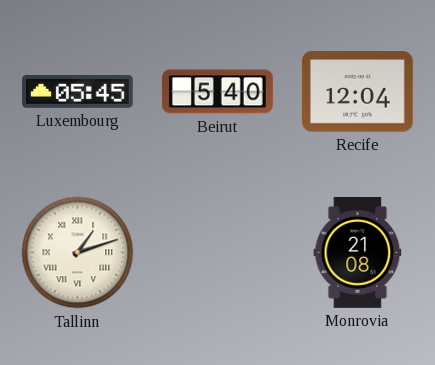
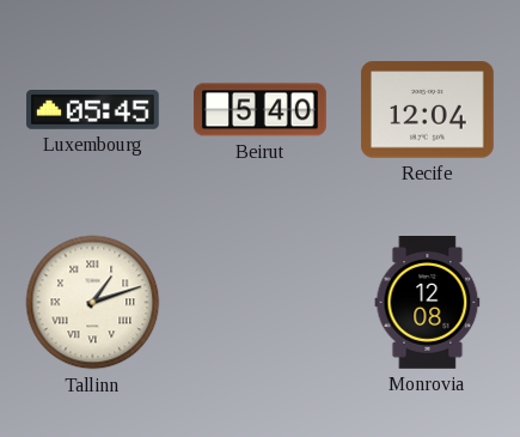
Monrovia: 21:08 -> 12:08 (428, 303)
